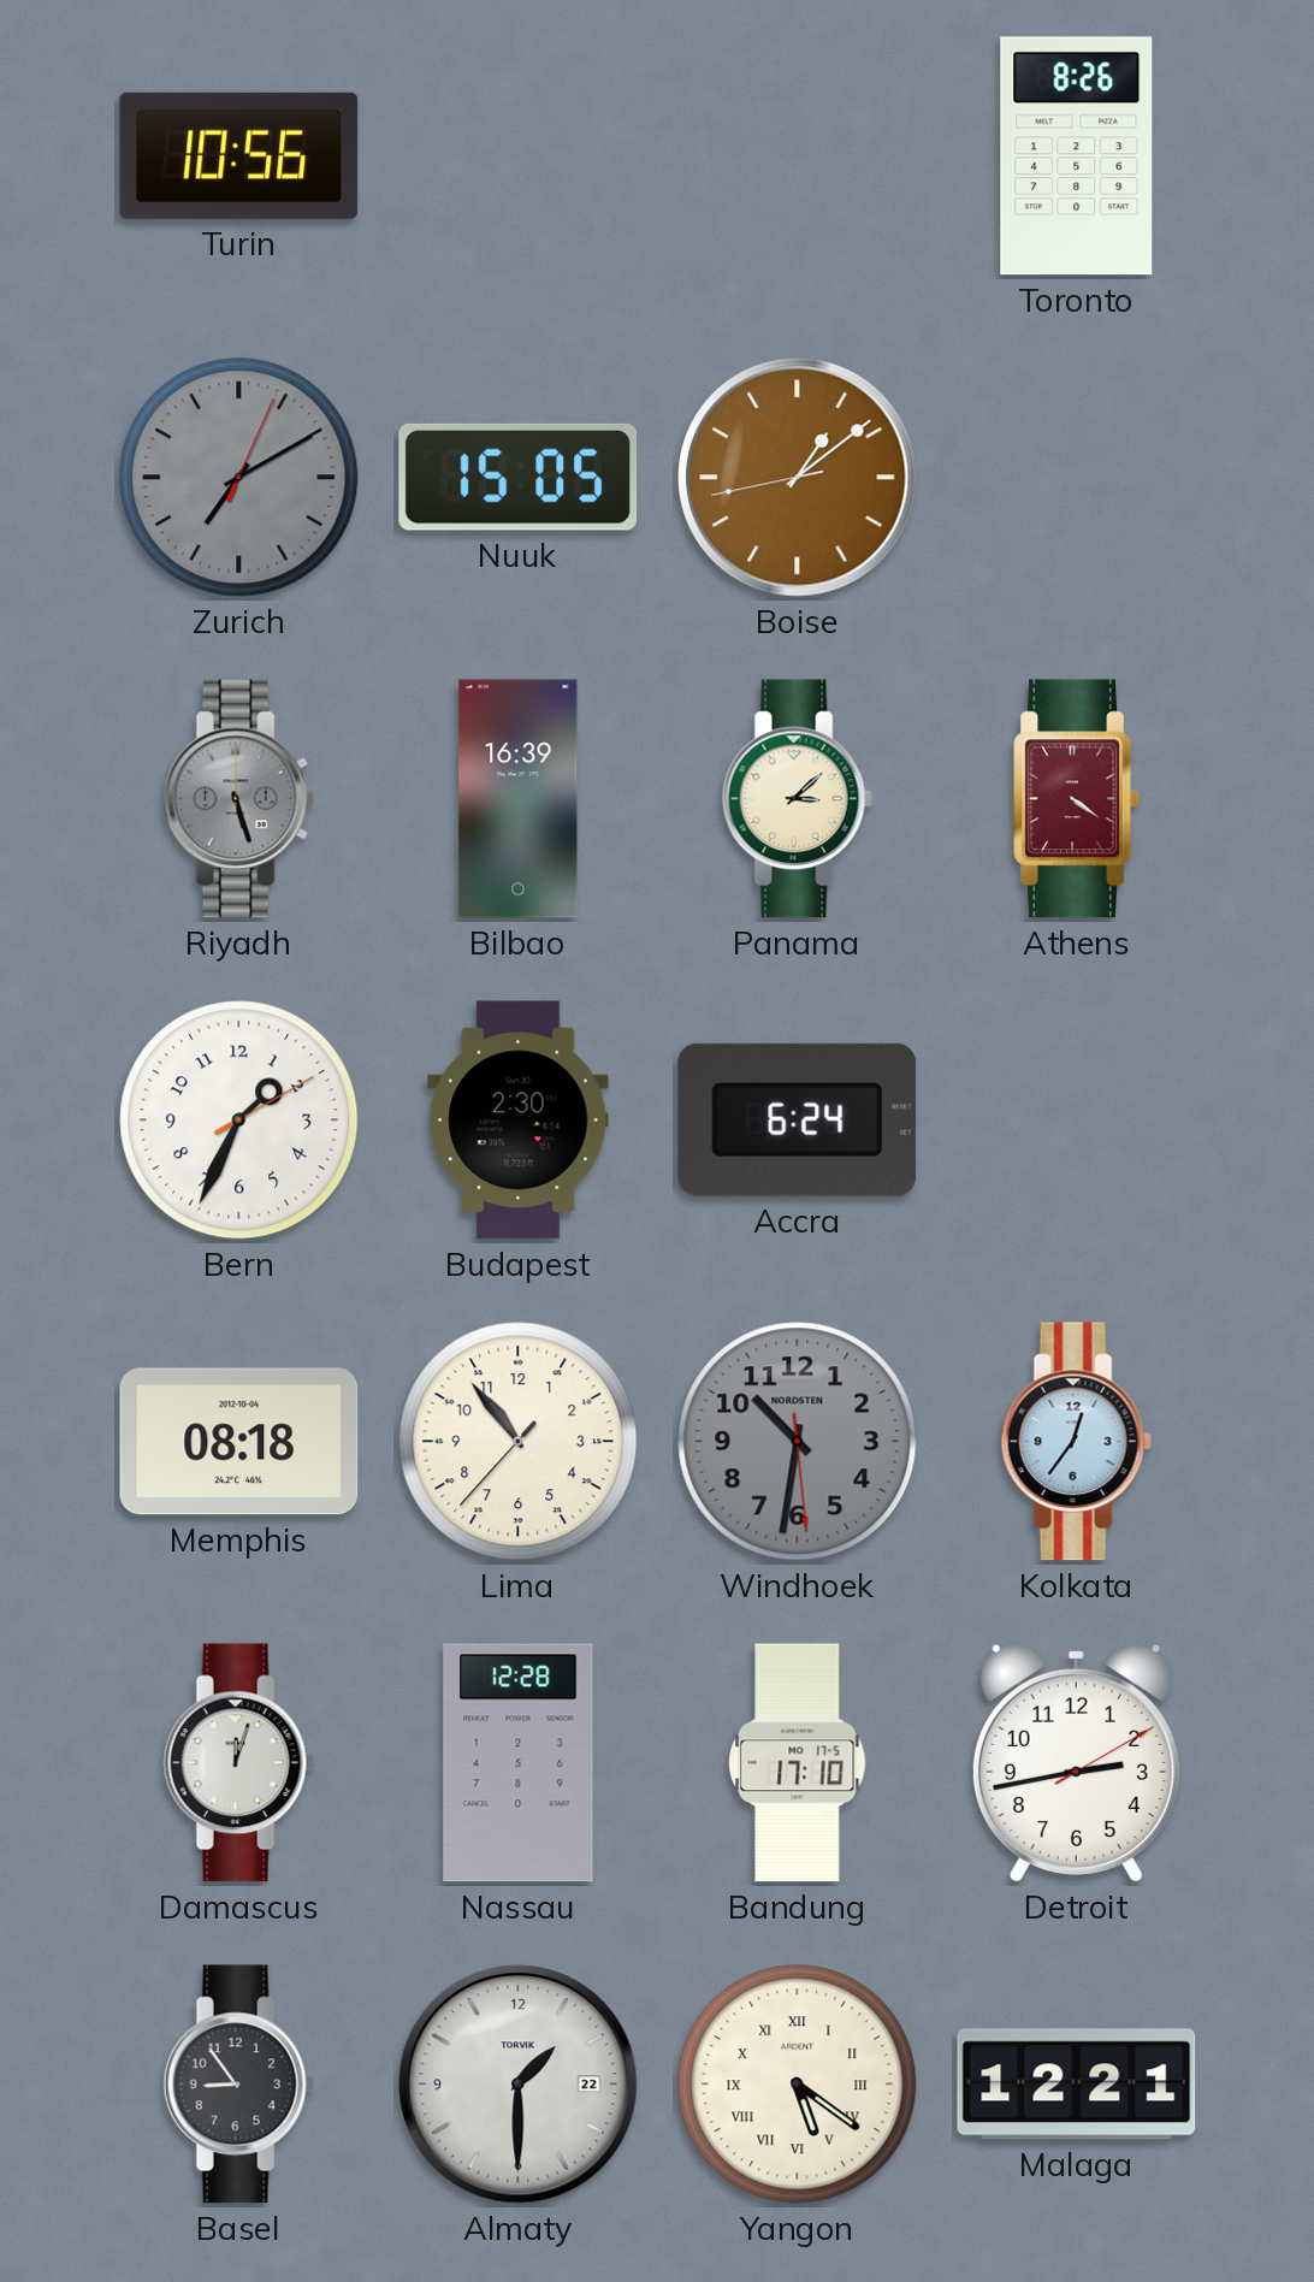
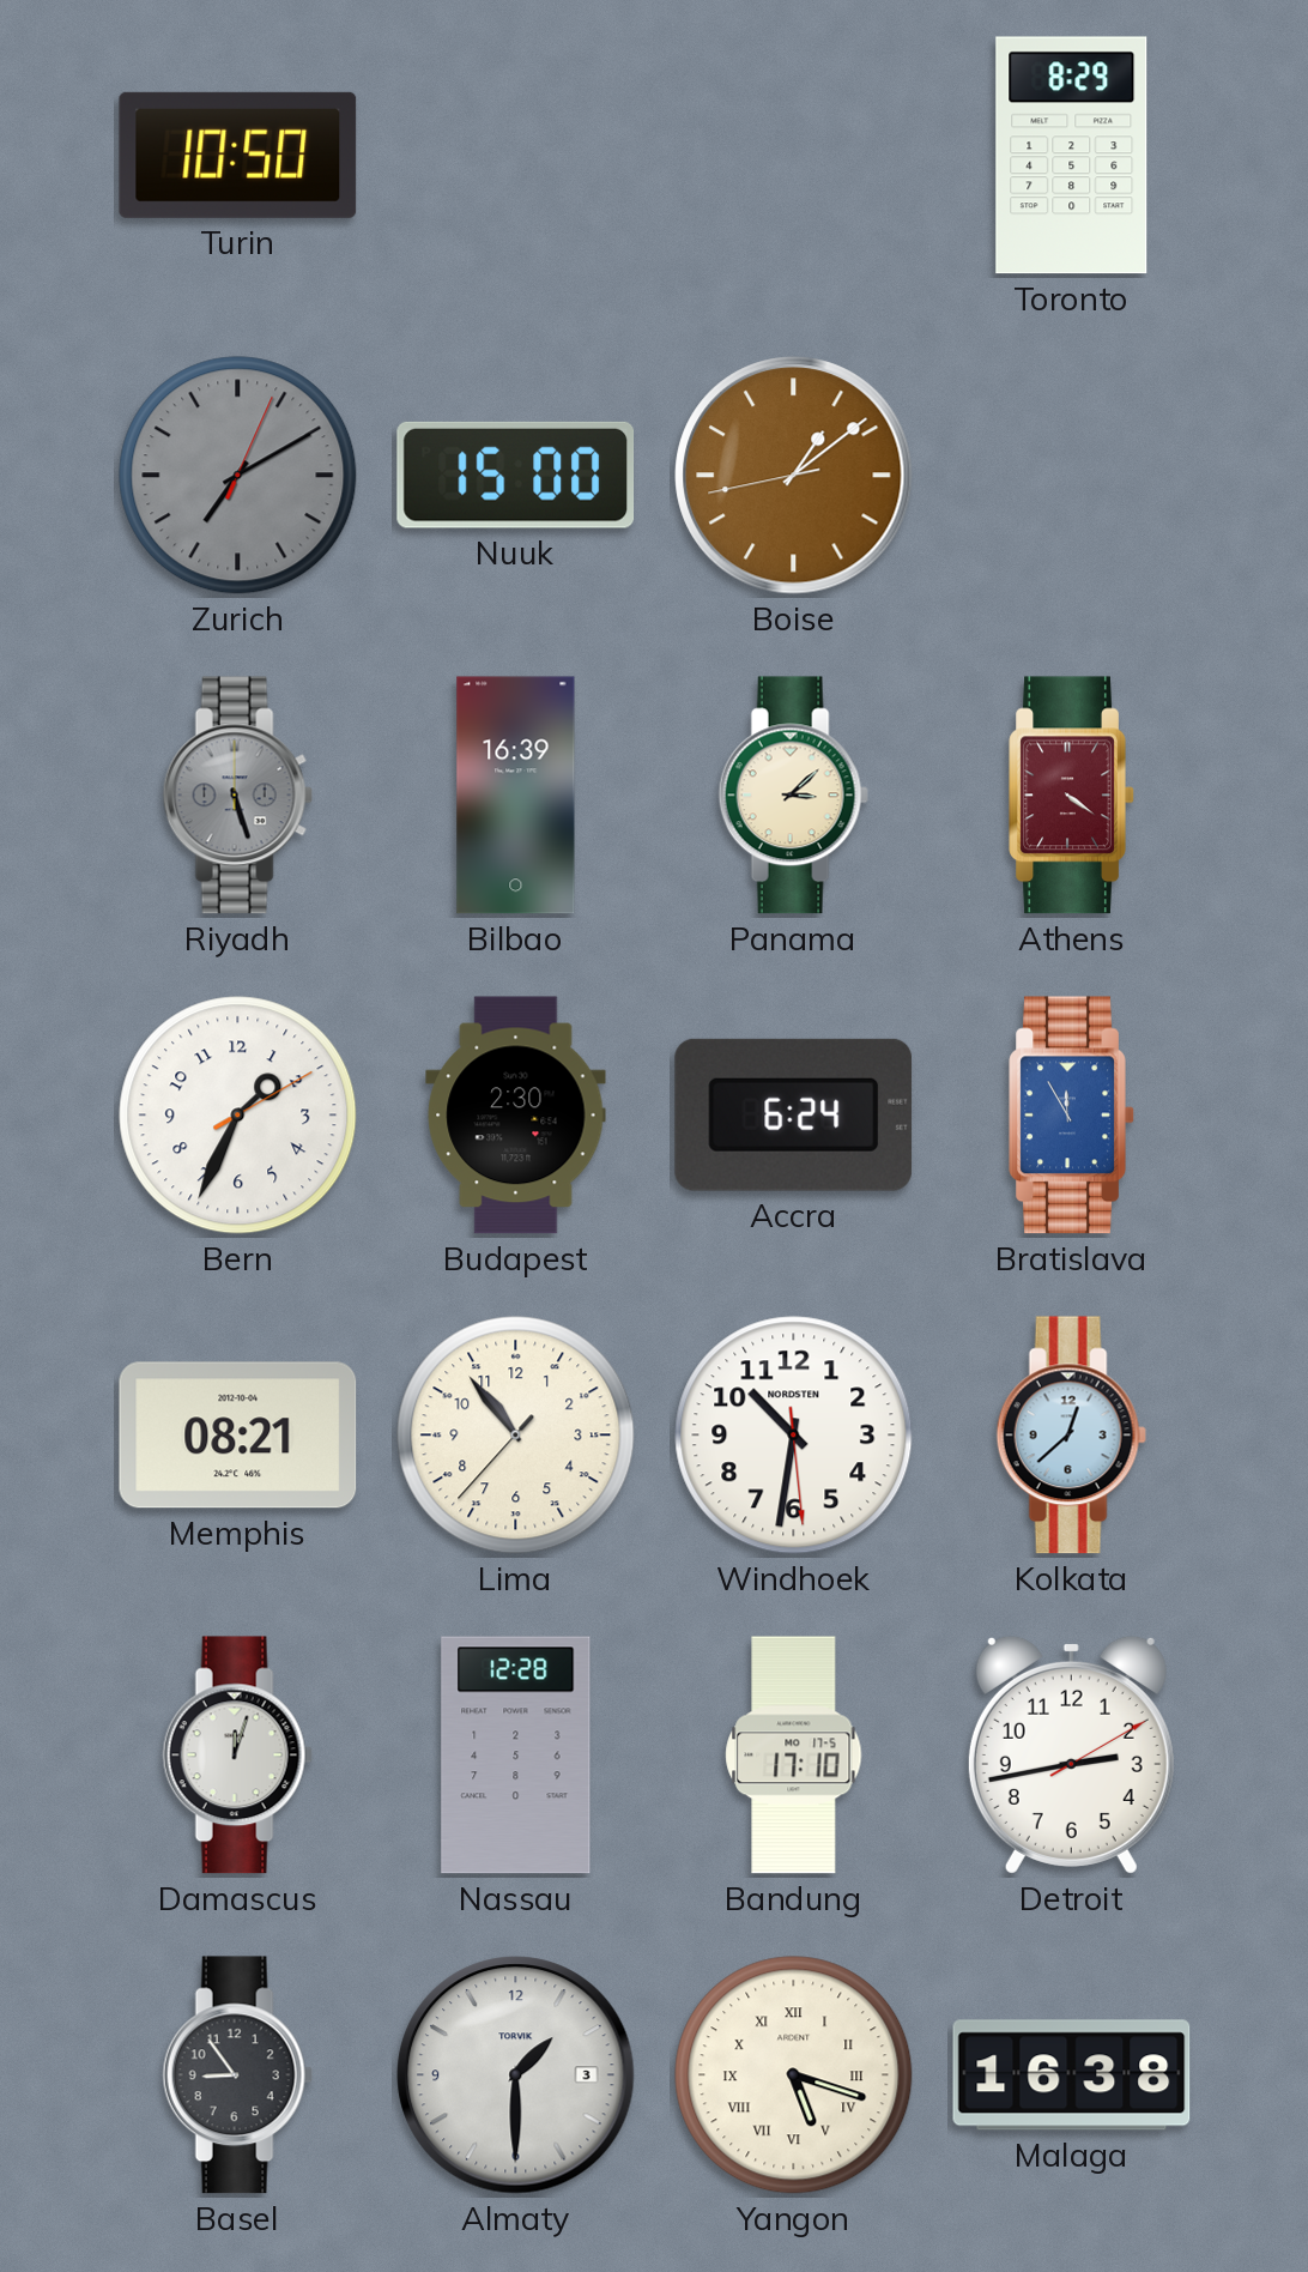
Turin: 10:56 -> 10:50 (238, 155)
Toronto: 8:26 -> 8:29 (1072, 156)
Nuuk: 15:05 -> 15:00 (516, 475)
Bratislava: none -> 11:55 (1072, 1116)
Memphis: 08:18 -> 08:21 (238, 1436)
Windhoek dial: grey -> white (794, 1436)
Kolkata: 12:36 -> 12:38 (1071, 1436)
Almaty date: 22 -> 3 (516, 2075)
Yangon: 5:21 -> 5:18 (794, 2075)
Malaga: 12:21 -> 16:38 (1072, 2075)
